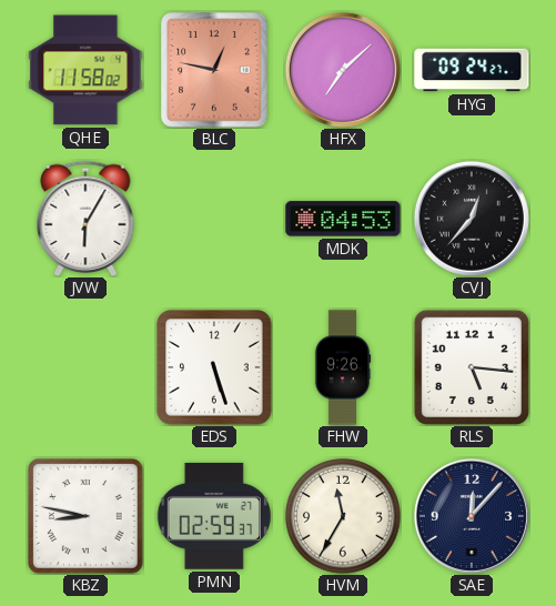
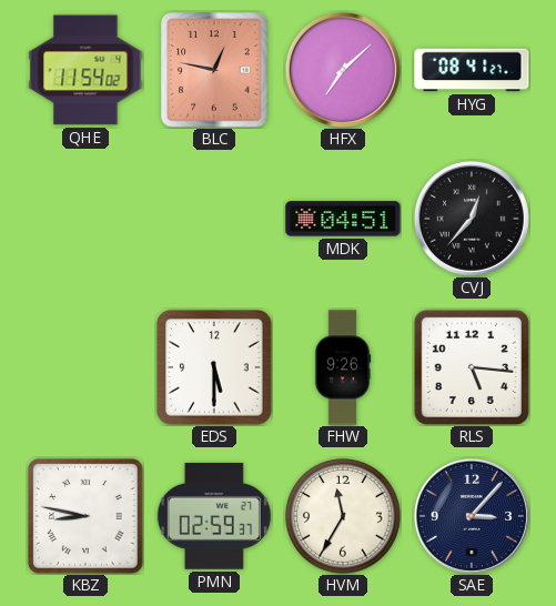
QHE: 11:58 -> 11:54 (85, 70)
HYG: 09:24 -> 08:41 (472, 70)
JVW: 6:05 -> none (85, 218)
MDK: 04:53 -> 04:51 (343, 219)
EDS: 5:27 -> 5:30 (214, 367)
SAE: 12:07 -> 3:07 (472, 516)
